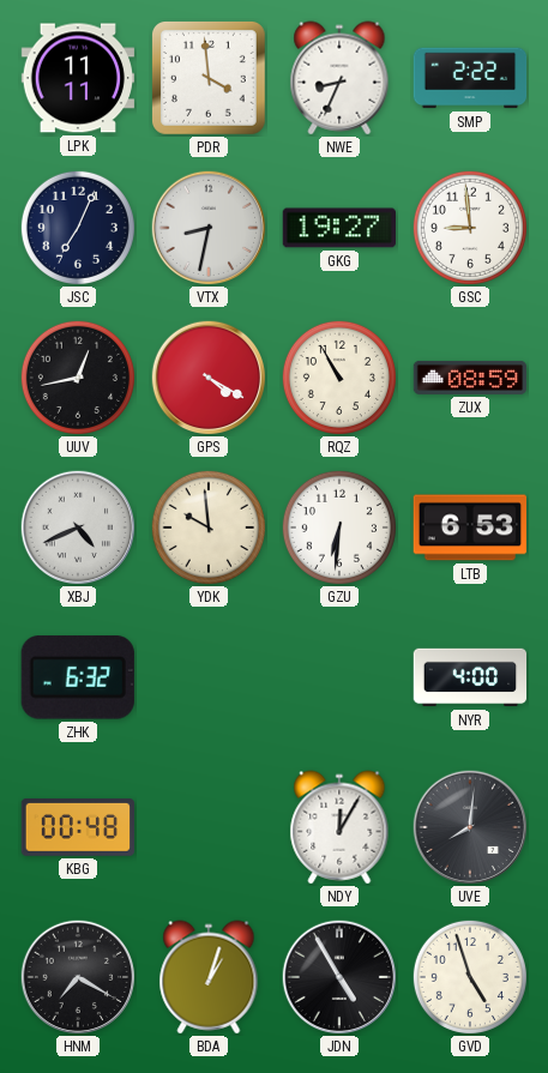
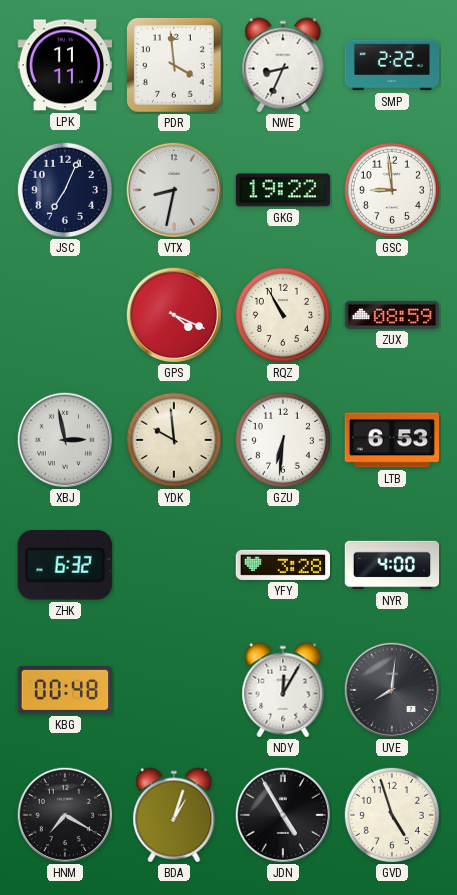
GKG: 19:27 -> 19:22 (282, 190)
UUV: 12:43 -> none (78, 378)
GPS: 4:20 -> 4:19 (173, 314)
XBJ: 4:41 -> 2:58 (64, 439)
YFY: none -> 3:28 (283, 565)
